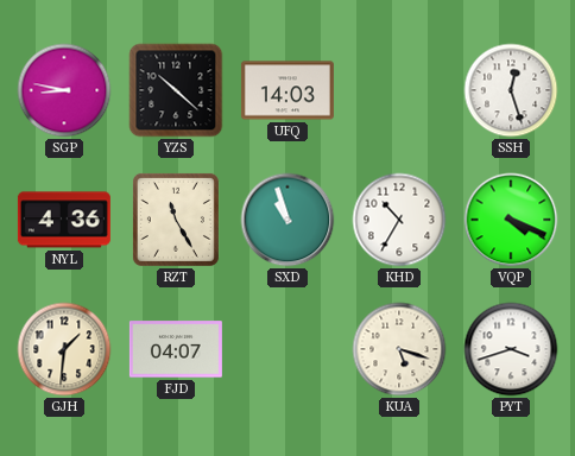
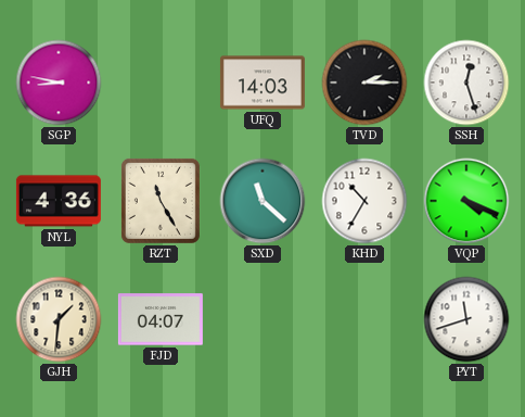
YZS: 10:22 -> none (176, 90)
TVD: none -> 2:15 (364, 83)
SXD: 10:57 -> 11:22 (262, 201)
KUA: 5:18 -> none (399, 349)
PYT: 3:42 -> 11:42 (466, 319)
